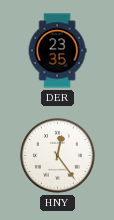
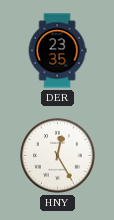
HNY: 12:24 -> 12:25 (58, 156)
